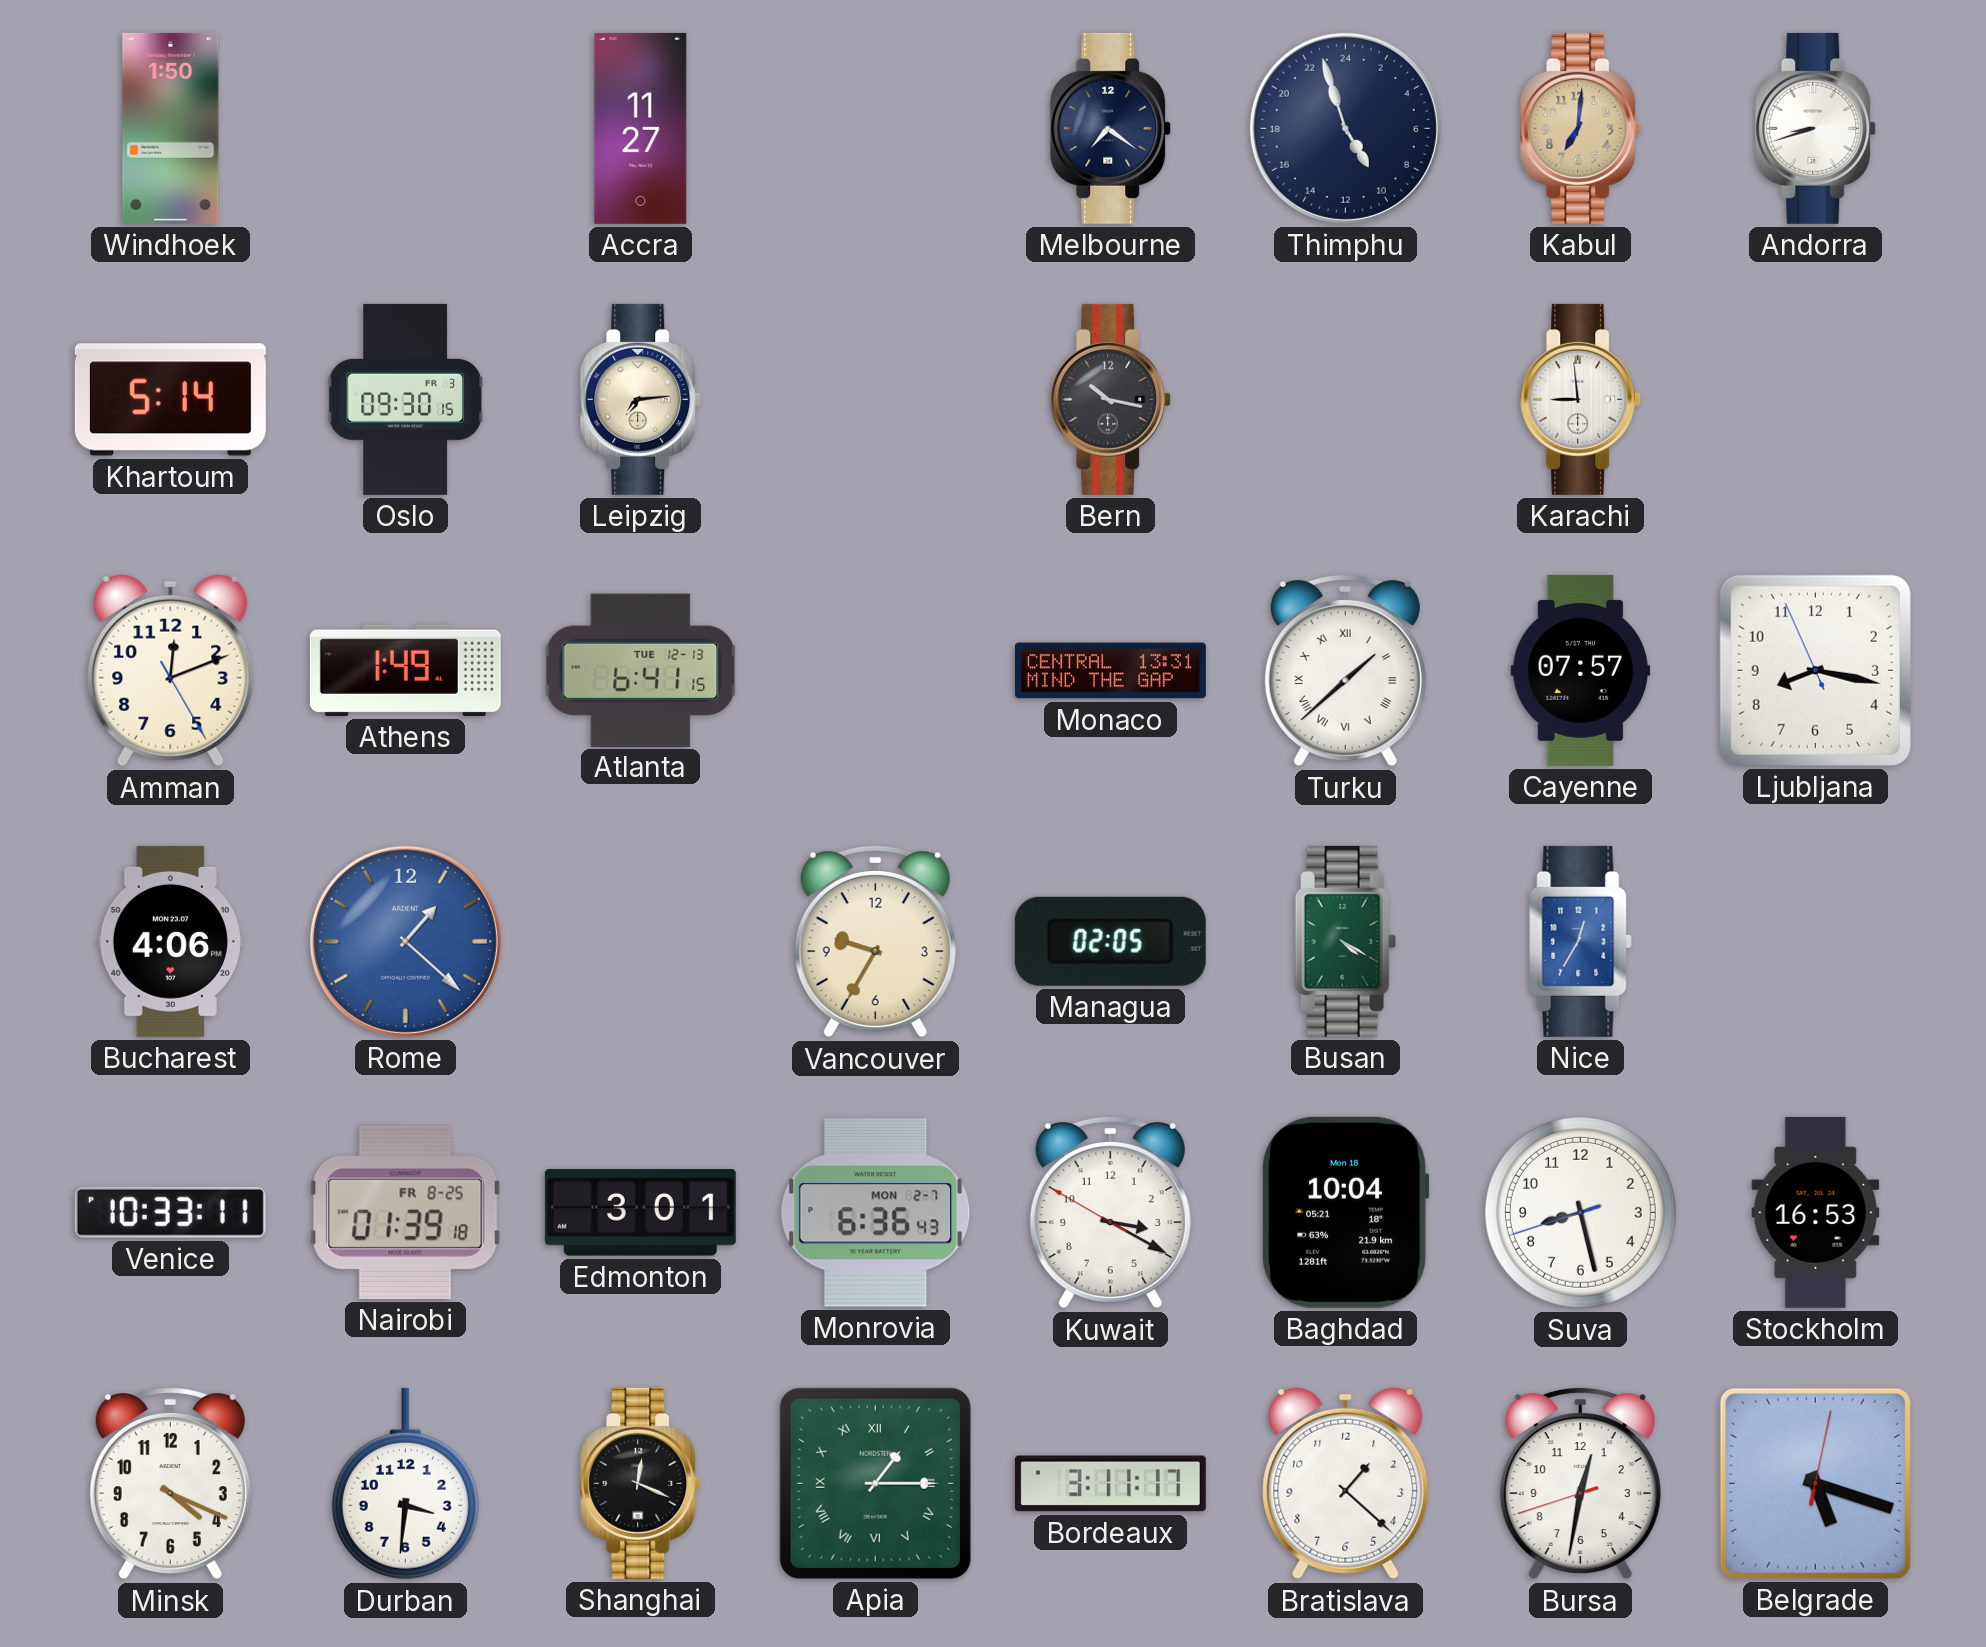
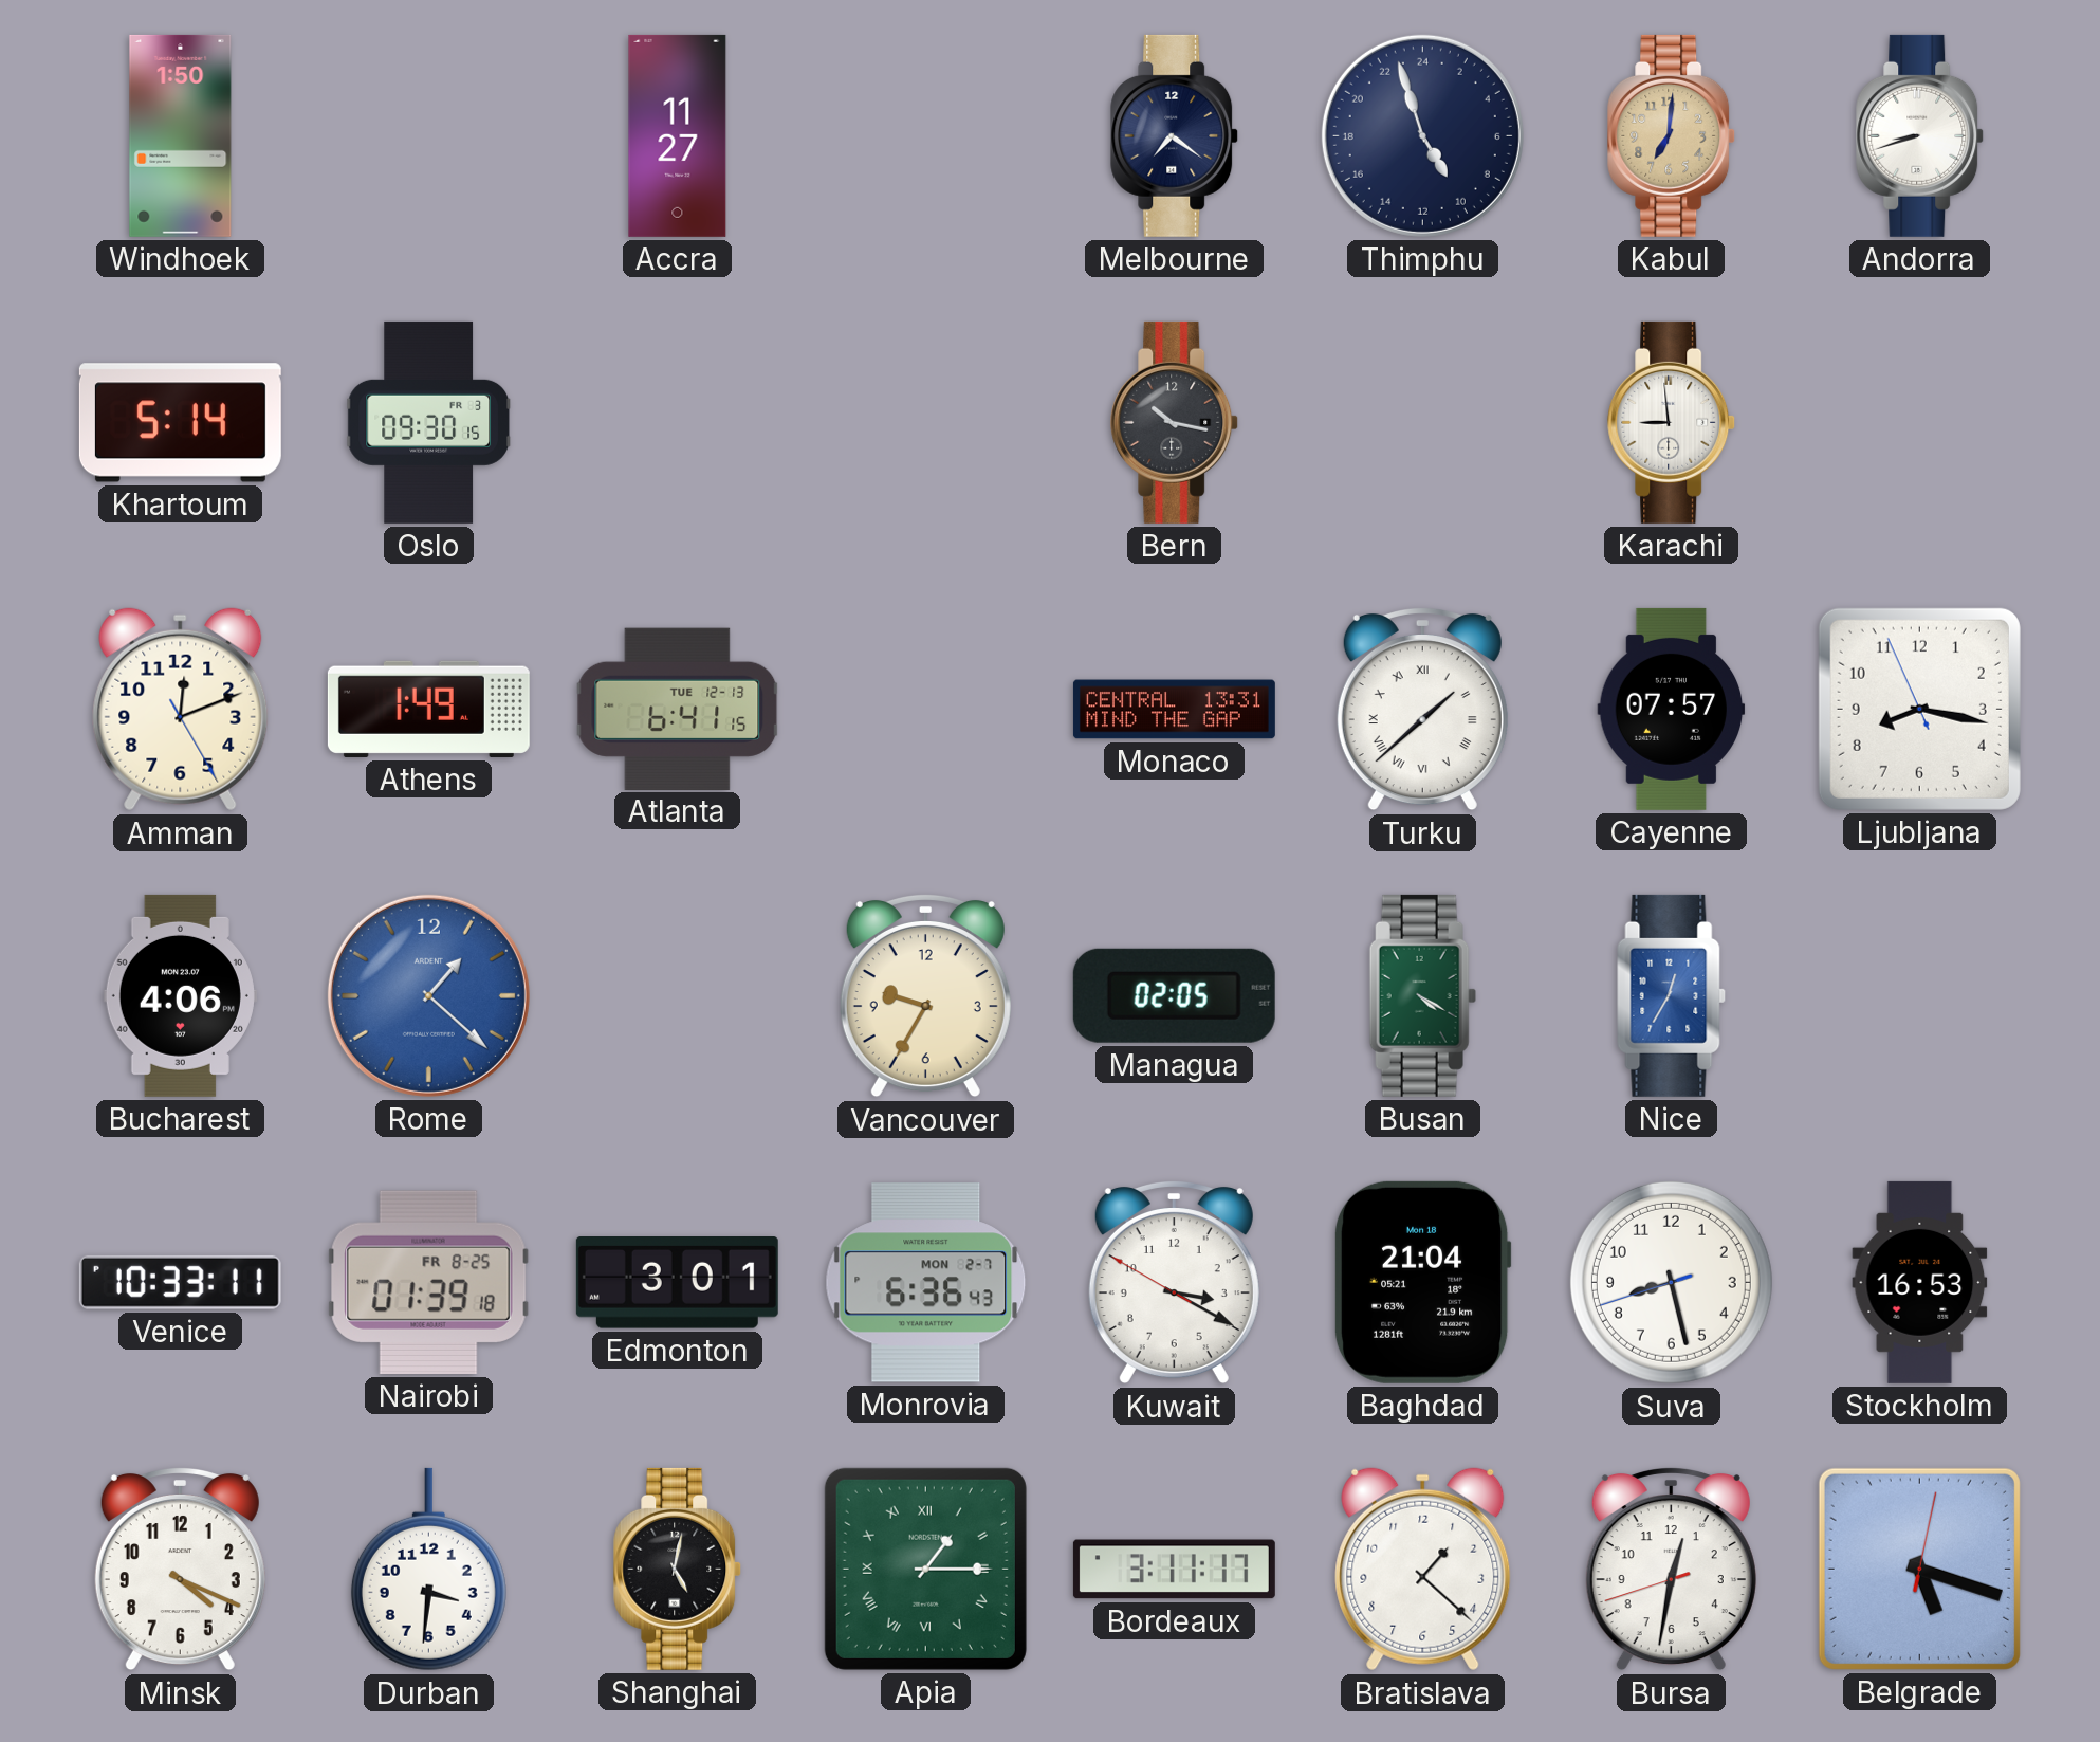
Leipzig: 7:14 -> none (641, 399)
Baghdad: 10:04 -> 21:04 (1422, 1282)
Shanghai: 12:19 -> 5:02 (678, 1569)
